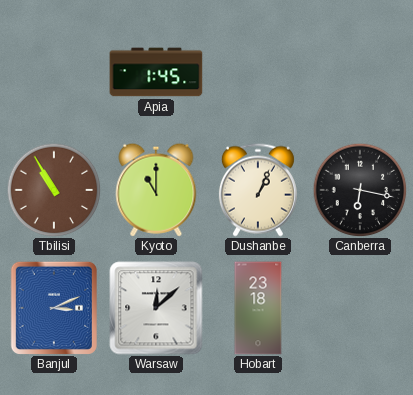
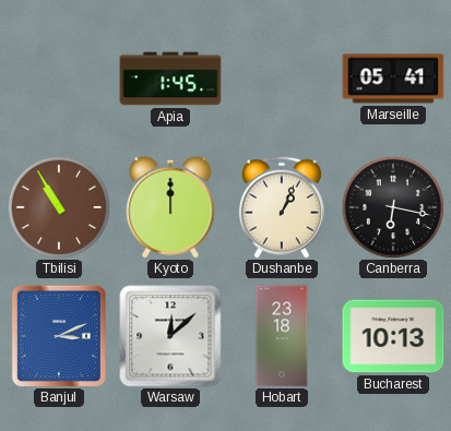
Marseille: none -> 05:41 (393, 79)
Kyoto: 11:00 -> 12:00 (170, 207)
Bucharest: none -> 10:13 (393, 336)
